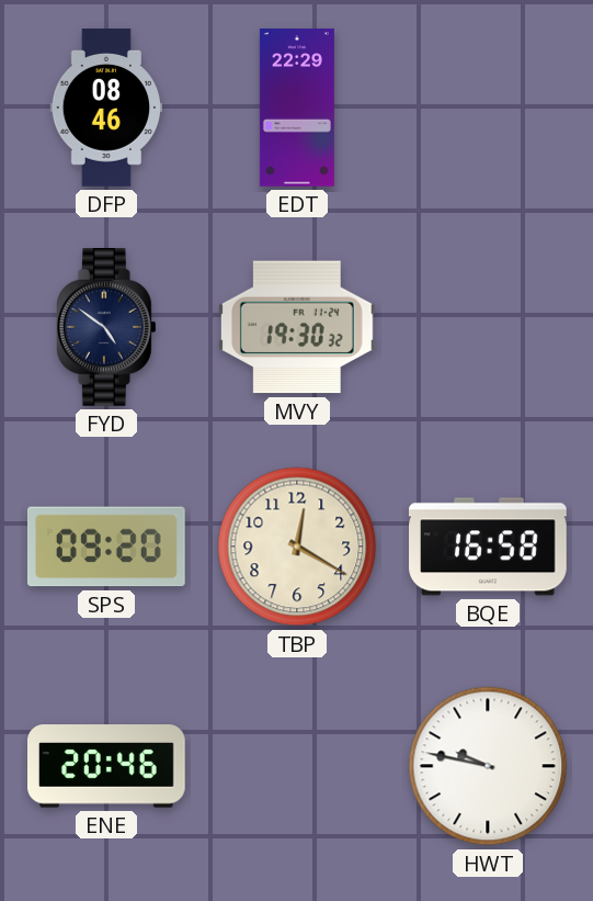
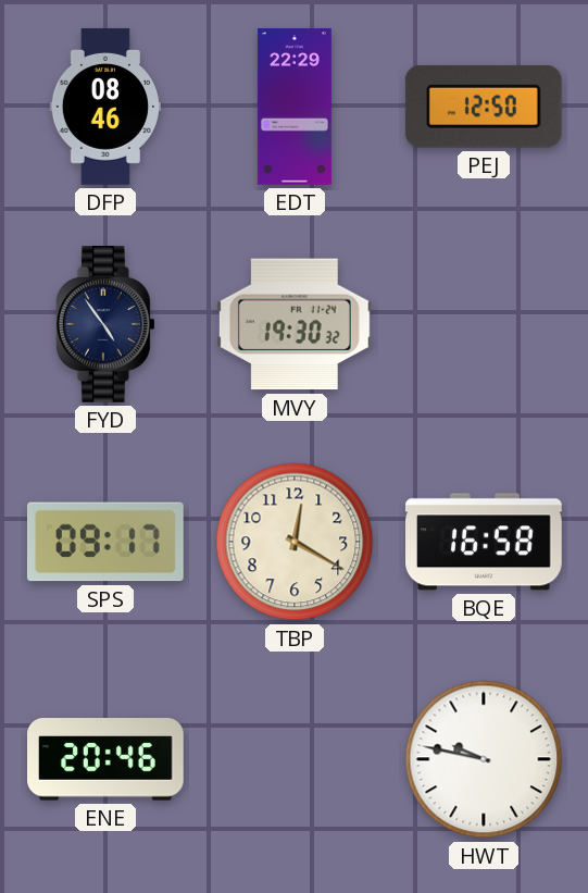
PEJ: none -> 12:50 (484, 107)
FYD: 4:51 -> 4:54 (105, 325)
SPS: 09:20 -> 09:17 (105, 542)
